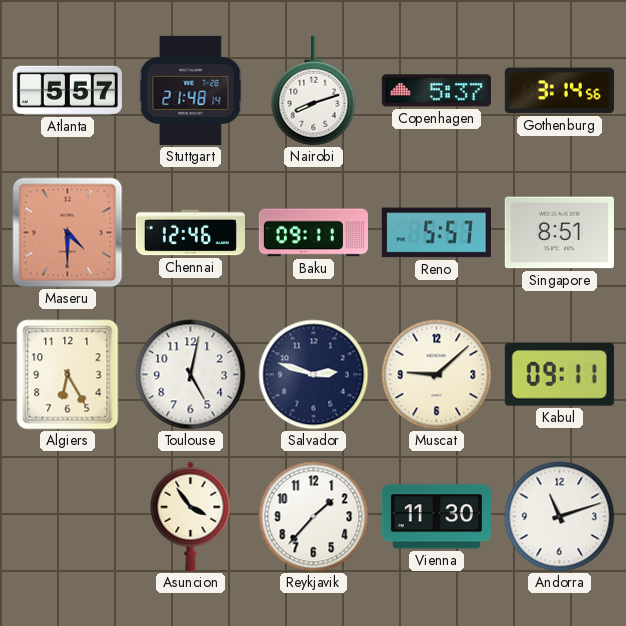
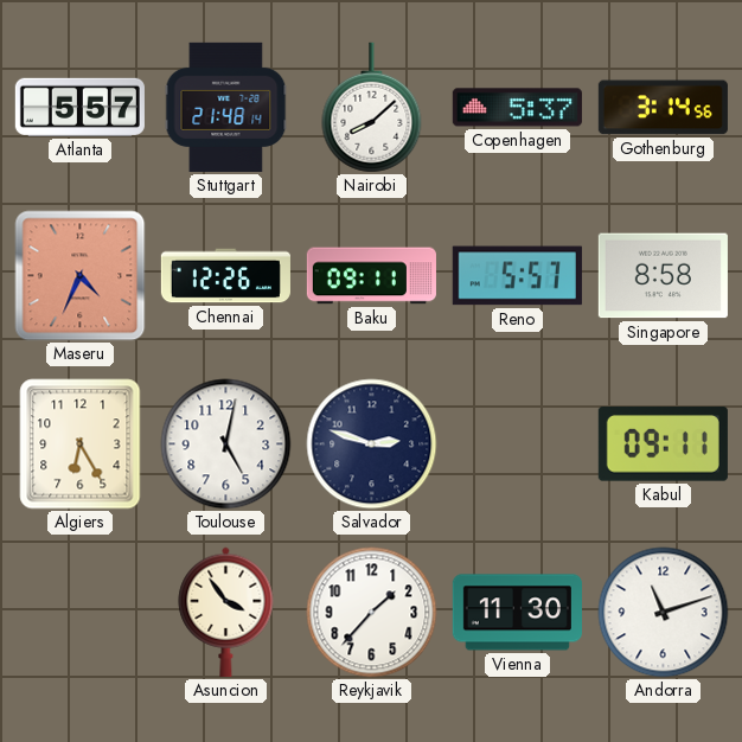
Nairobi: 8:12 -> 8:08 (372, 108)
Maseru: 4:30 -> 4:34 (81, 276)
Chennai: 12:46 -> 12:26 (225, 276)
Singapore: 8:51 -> 8:58 (663, 276)
Muscat: 9:08 -> none (437, 375)
